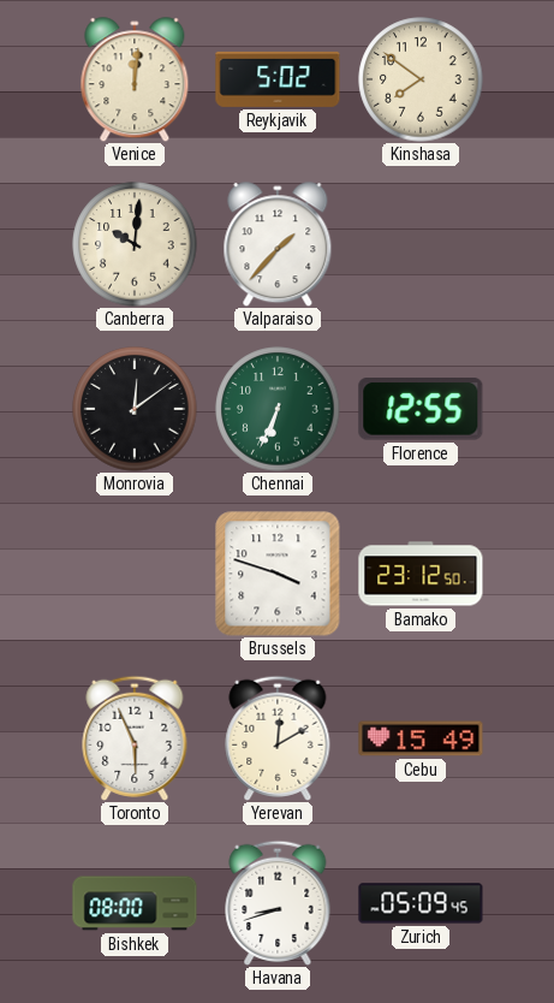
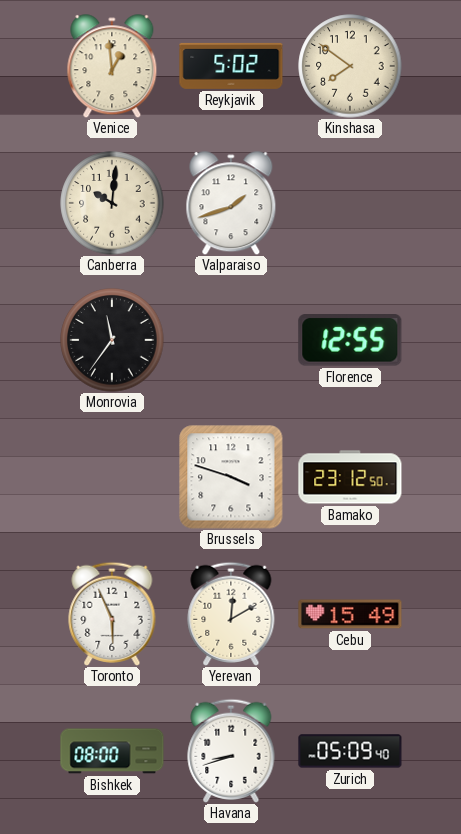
Venice: 12:01 -> 12:59 (112, 66)
Valparaiso: 1:37 -> 1:42 (231, 203)
Monrovia: 12:09 -> 11:36 (112, 340)
Chennai: 6:34 -> none (278, 409)
Zurich: 05:09:45 -> 05:09:40 (350, 751)
